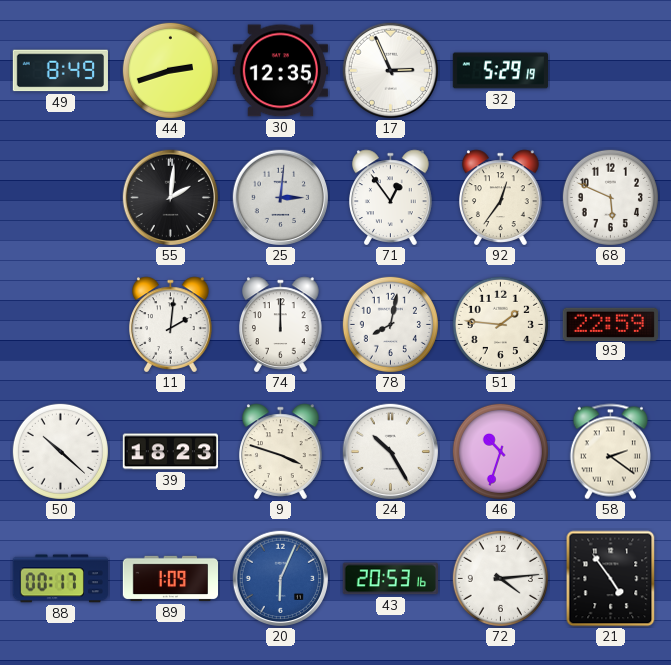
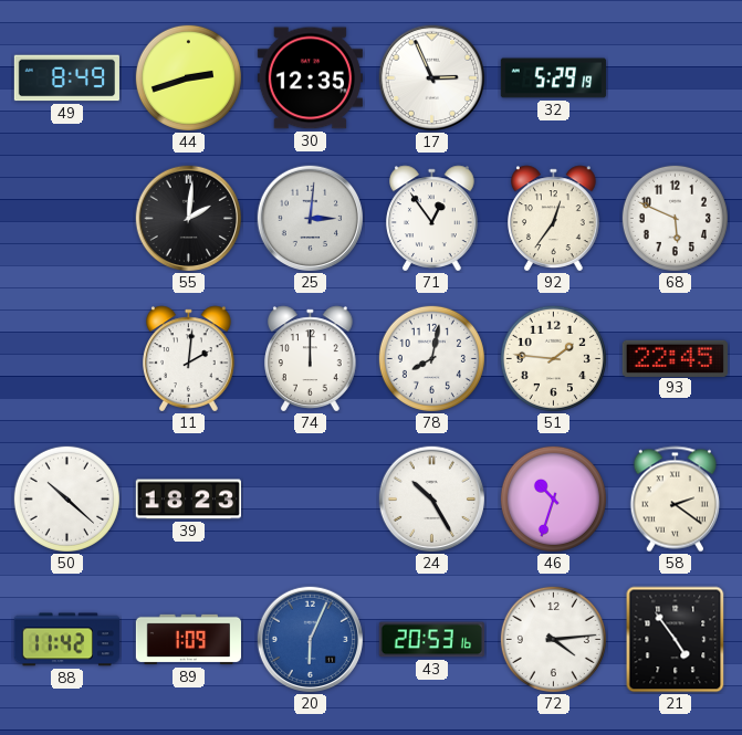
93: 22:59 -> 22:45 (675, 358)
9: 3:48 -> none (281, 452)
88: 00:17 -> 11:42 (66, 640)
